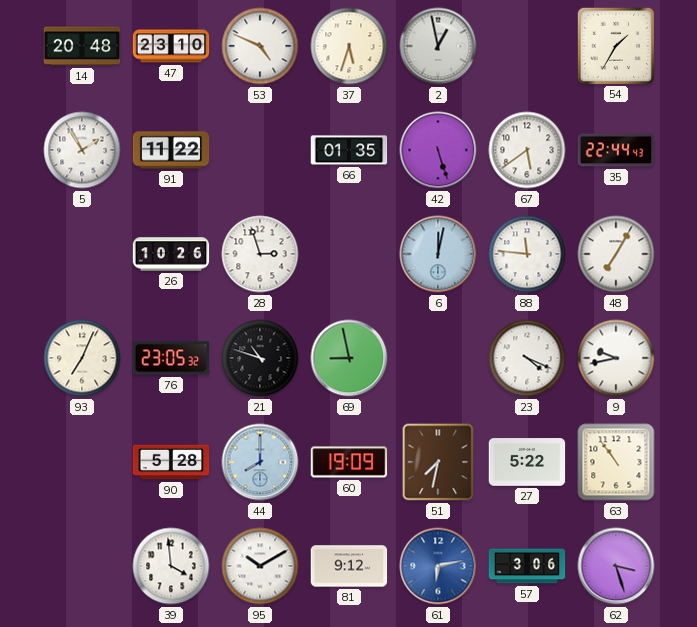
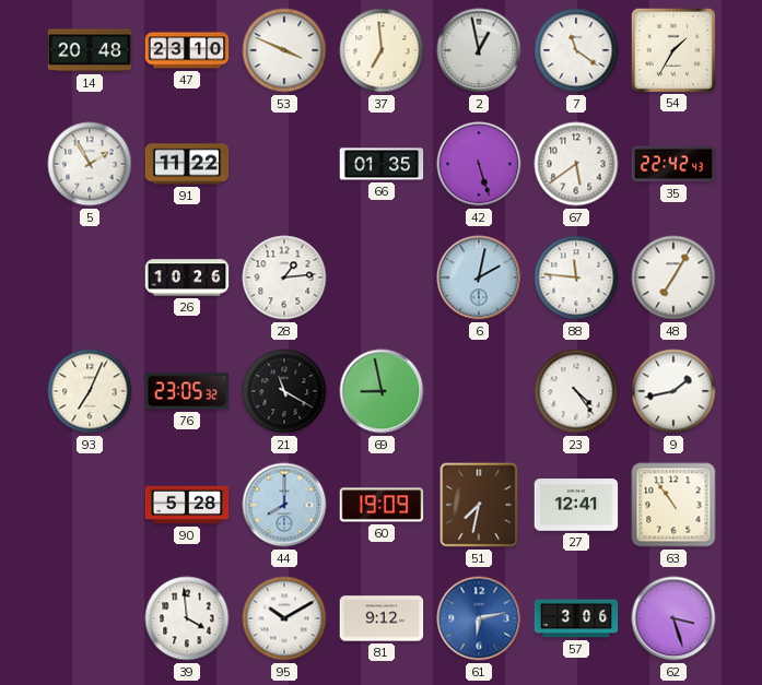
53: 4:49 -> 3:49 (284, 50)
37: 5:33 -> 6:59 (382, 50)
7: none -> 11:21 (576, 50)
35: 22:44 -> 22:42 (673, 164)
28: 2:57 -> 1:14 (284, 277)
6: 12:02 -> 2:02 (479, 277)
21: 10:48 -> 11:20 (284, 391)
23: 4:19 -> 4:24 (576, 391)
9: 9:43 -> 1:43 (673, 391)
27: 5:22 -> 12:41 (576, 505)
